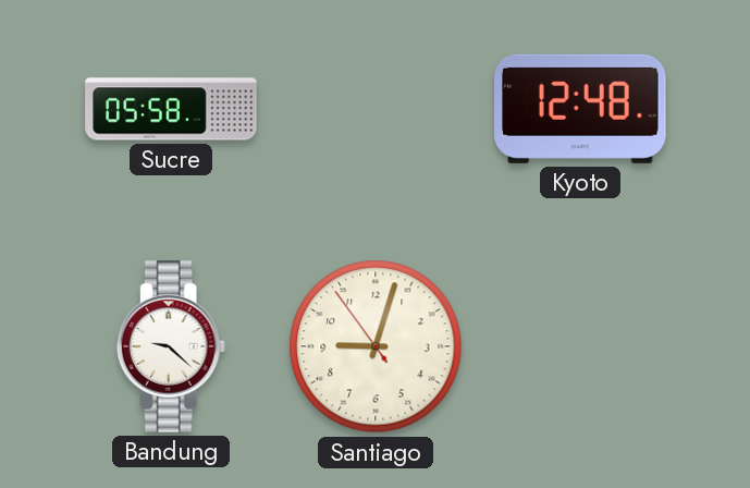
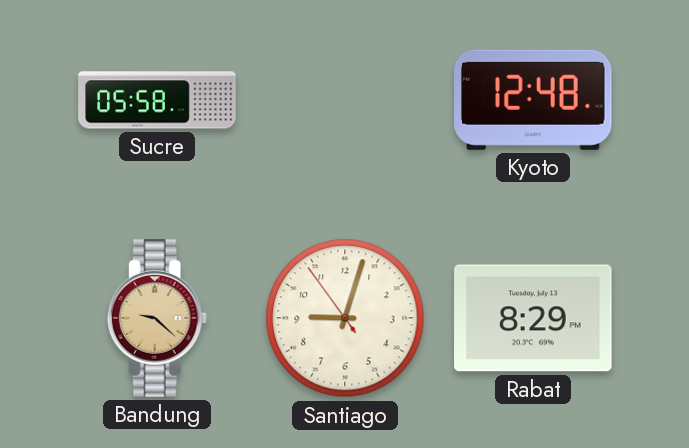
Bandung dial: white -> champagne (157, 318)
Rabat: none -> 8:29 (533, 318)
